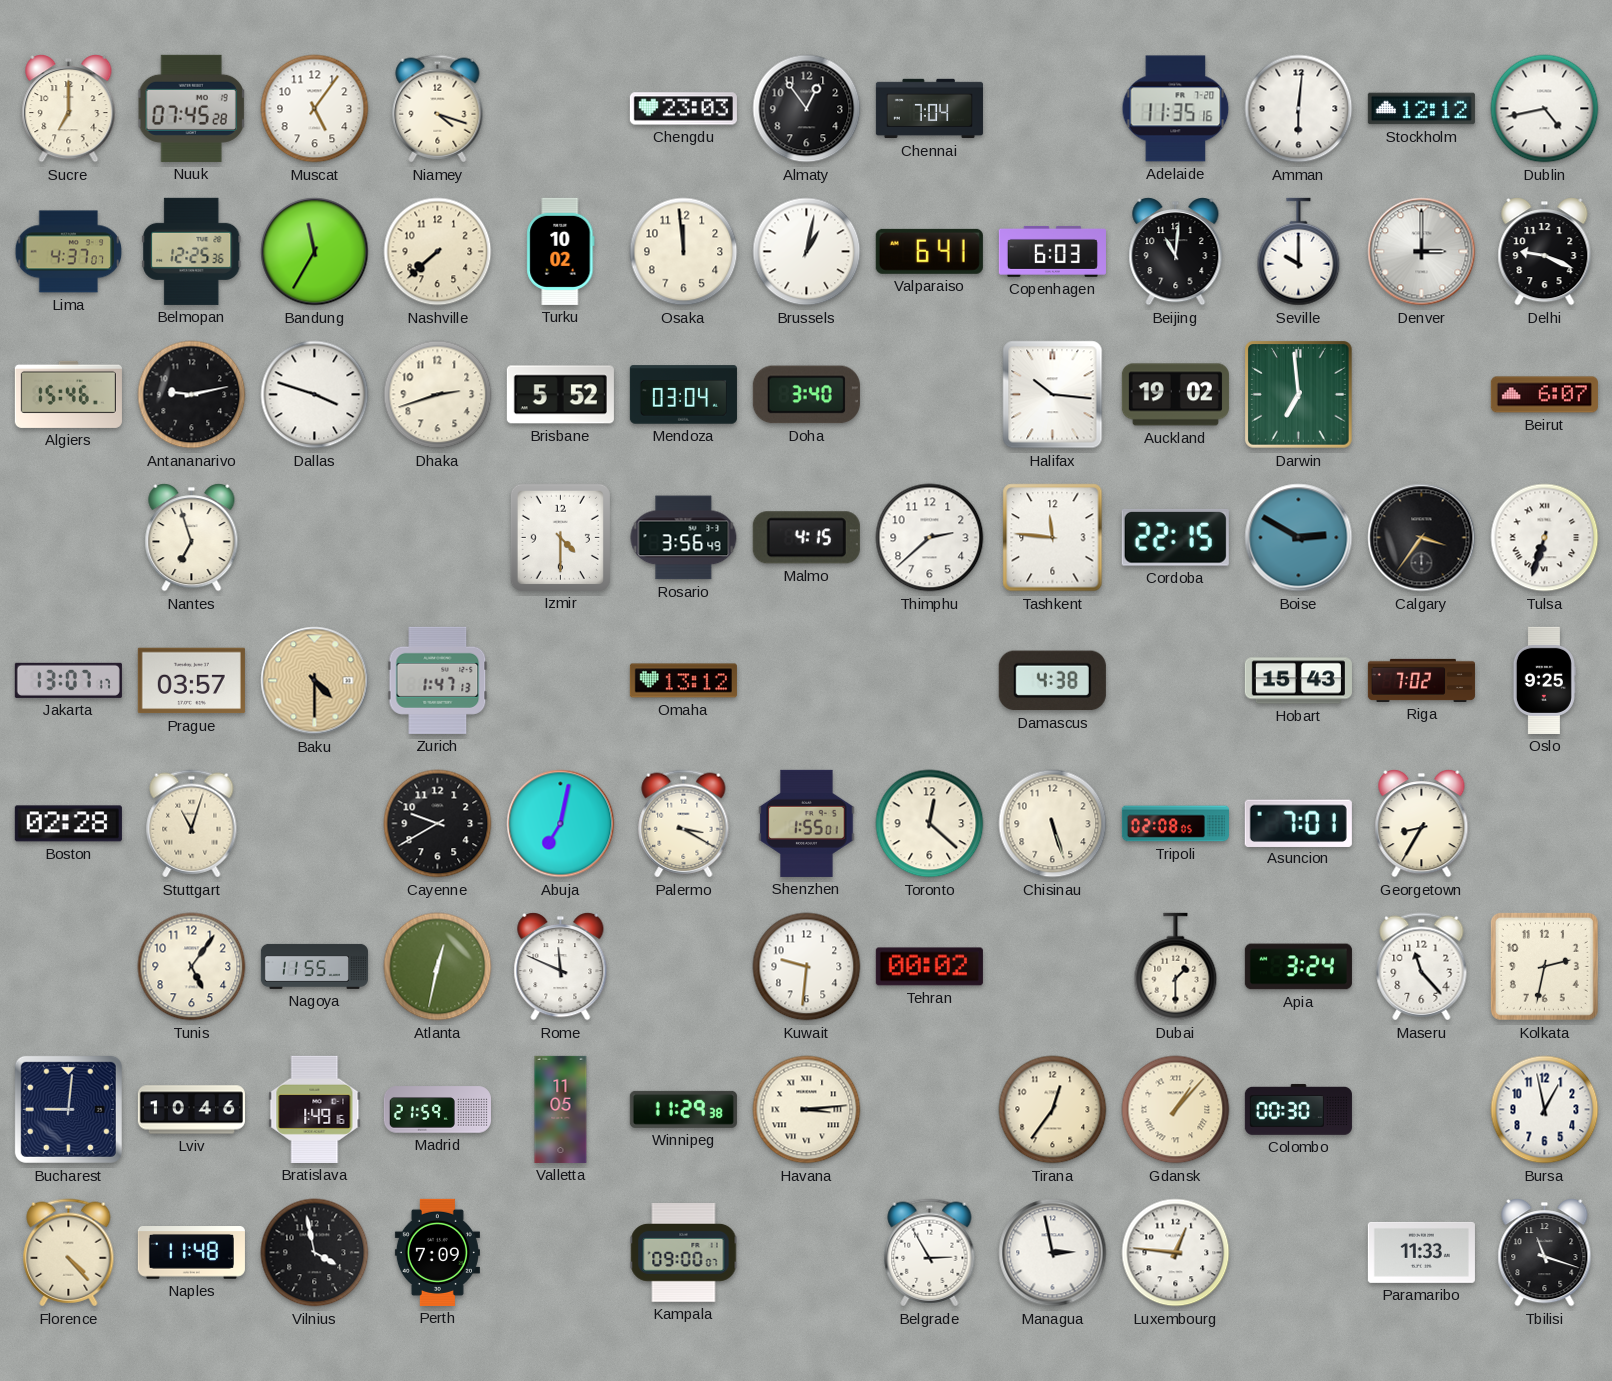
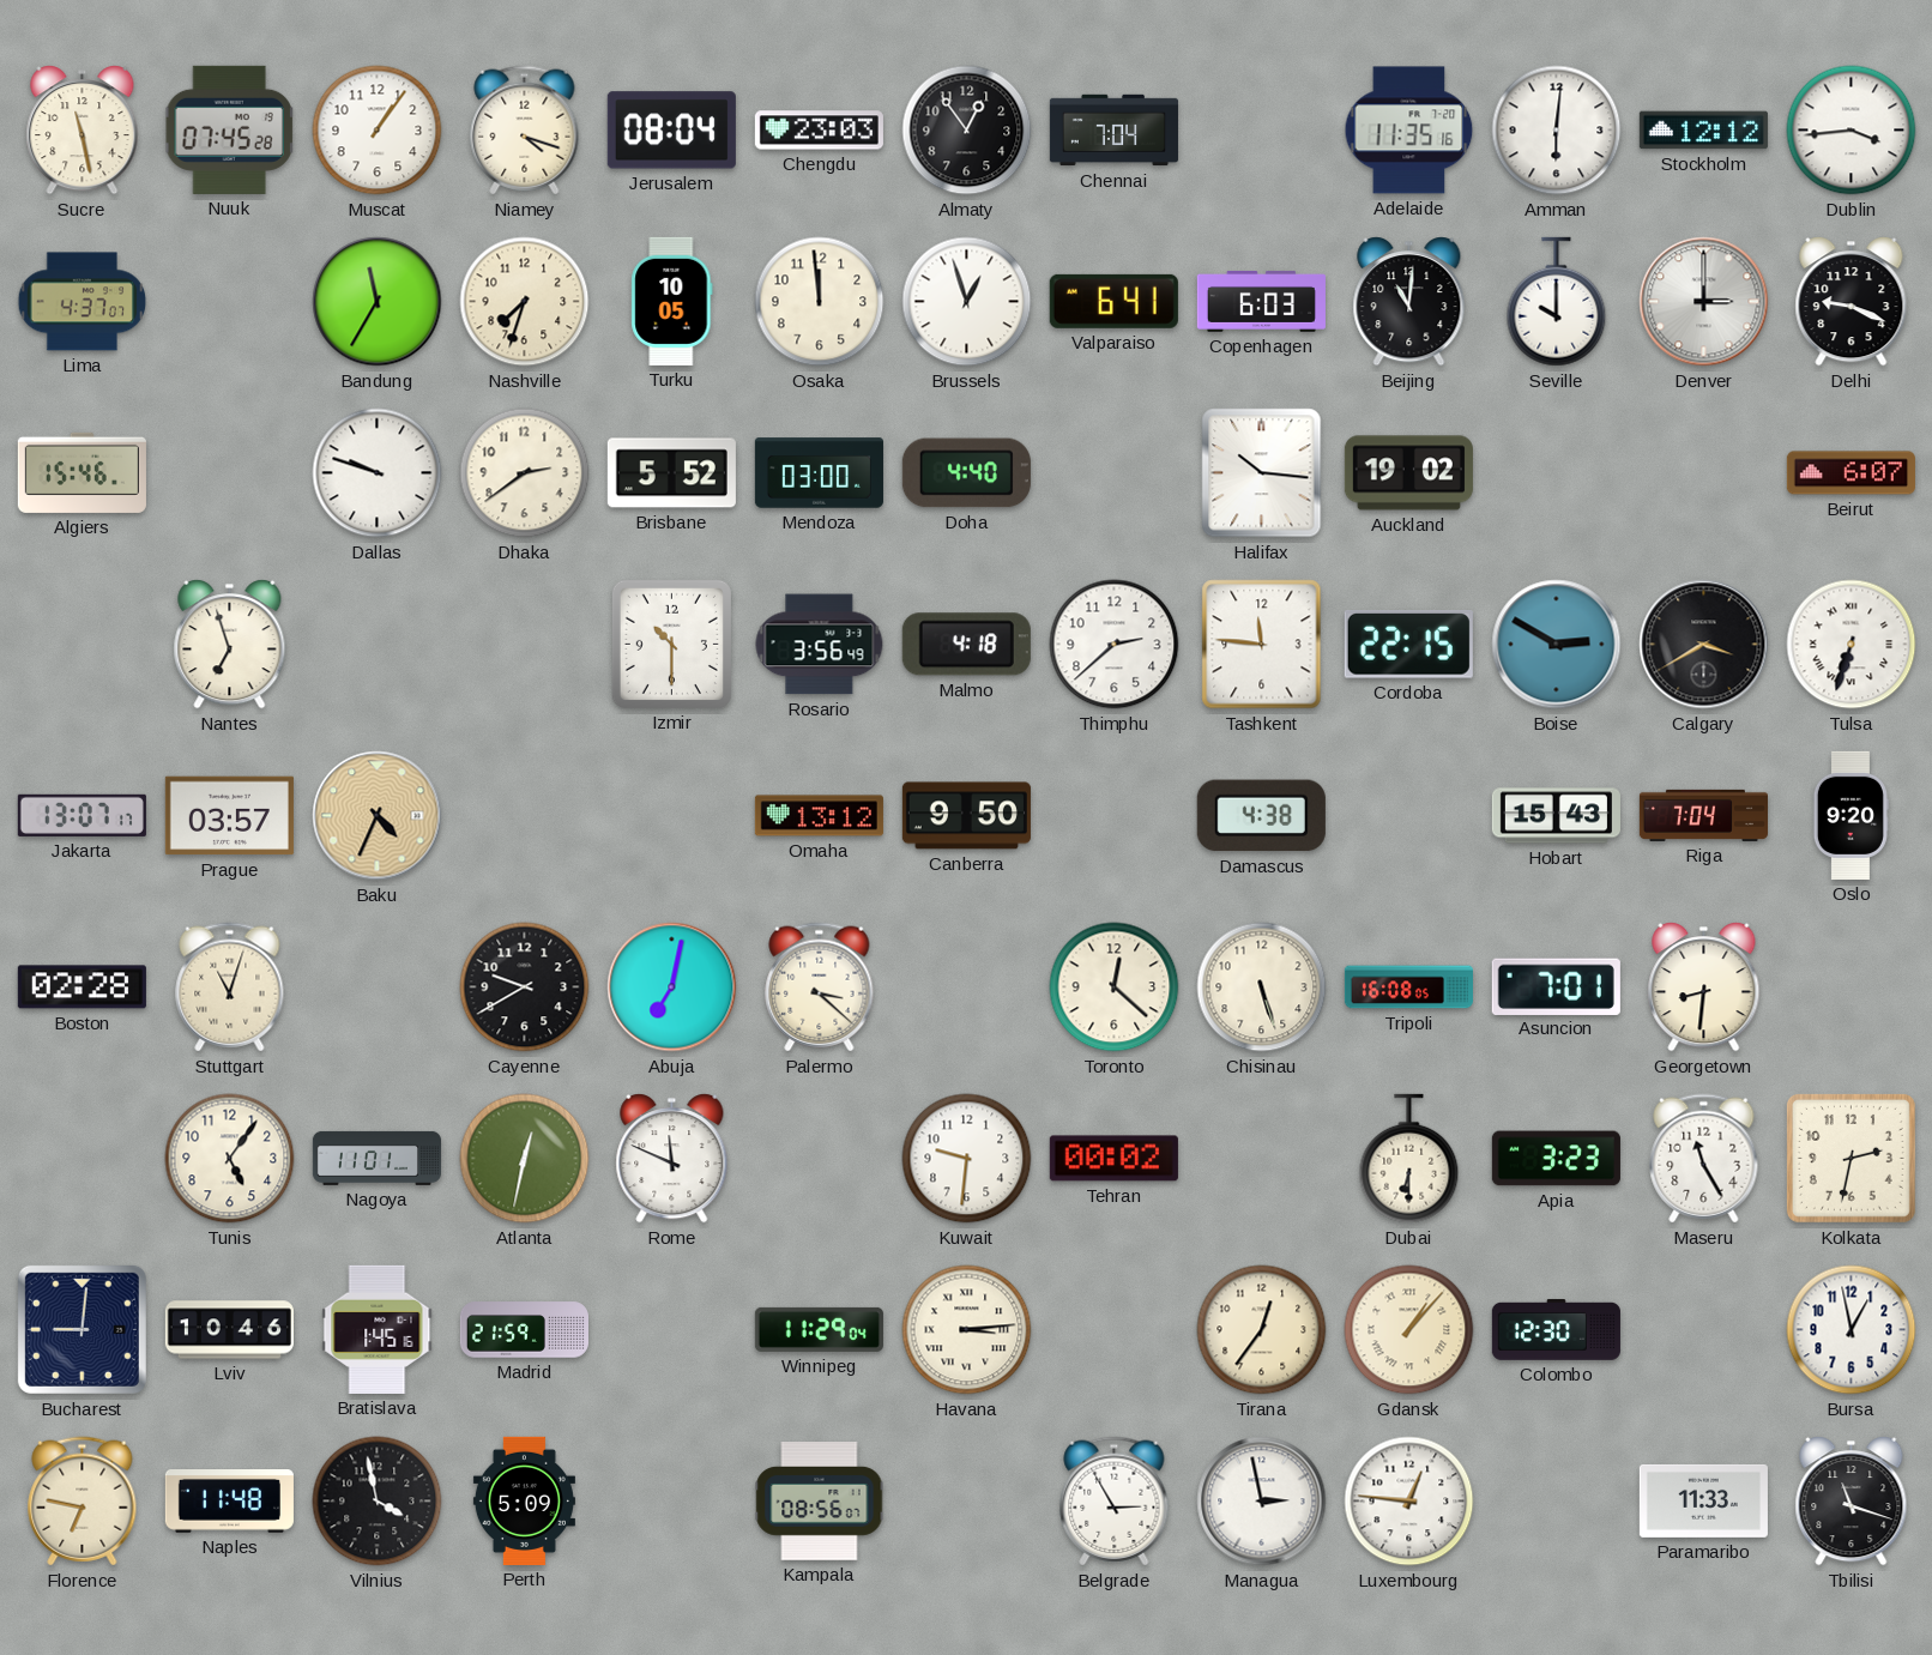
Sucre: 7:00 -> 11:28 (83, 131)
Muscat: 5:06 -> 1:06 (378, 131)
Jerusalem: none -> 08:04 (671, 131)
Dublin: 4:43 -> 3:44 (1852, 131)
Belmopan: 12:25 -> none (192, 251)
Nashville: 7:38 -> 7:33 (525, 302)
Turku: 10:02 -> 10:05 (672, 301)
Brussels: 1:02 -> 12:57 (967, 302)
Antananarivo: 9:13 -> none (192, 395)
Dallas: 3:48 -> 9:48 (378, 473)
Dhaka: 2:42 -> 2:39 (525, 473)
Mendoza: 03:04 -> 03:00 (819, 473)
Doha: 3:40 -> 4:40 (966, 473)
Darwin: 6:59 -> none (1299, 395)
Izmir: 4:30 -> 10:30 (671, 644)
Malmo: 4:15 -> 4:18 (966, 645)
Calgary: 3:36 -> 3:40 (1704, 645)
Baku: 4:30 -> 4:34 (378, 816)
Zurich: 1:47 -> none (438, 680)
Canberra: none -> 9:50 (966, 816)
Riga: 7:02 -> 7:04 (1703, 815)
Oslo: 9:25 -> 9:20 (1851, 815)
Palermo: 3:20 -> 3:22 (820, 987)
Shenzhen: 1:55 -> none (807, 823)
Tripoli: 02:08 -> 16:08 (1408, 987)
Georgetown: 8:35 -> 8:31 (1704, 987)
Nagoya: 11:55 -> 11:01 (376, 1158)
Dubai: 1:30 -> 6:30 (1409, 1159)
Apia: 3:24 -> 3:23 (1556, 1159)
Maseru: 11:23 -> 11:25 (1704, 1159)
Bratislava: 1:49 -> 1:45 (378, 1329)
Valletta: 11:05 -> none (561, 1109)
Winnipeg: 11:29:38 -> 11:29:04 (819, 1329)
Colombo: 00:30 -> 12:30 (1556, 1329)
Florence: 4:23 -> 6:47 (83, 1502)
Perth: 7:09 -> 5:09 (524, 1500)
Kampala: 09:00 -> 08:56 (820, 1502)
